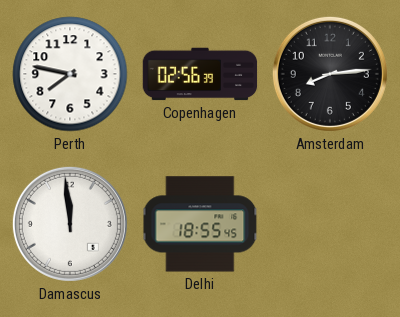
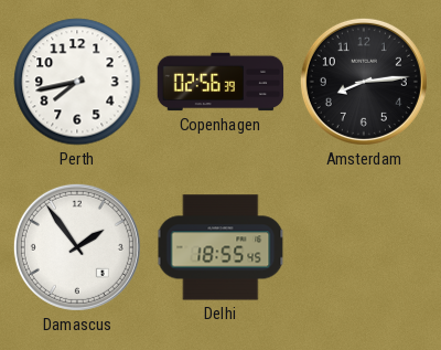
Perth: 7:47 -> 7:43 (77, 82)
Damascus: 11:59 -> 1:54 (77, 247)
